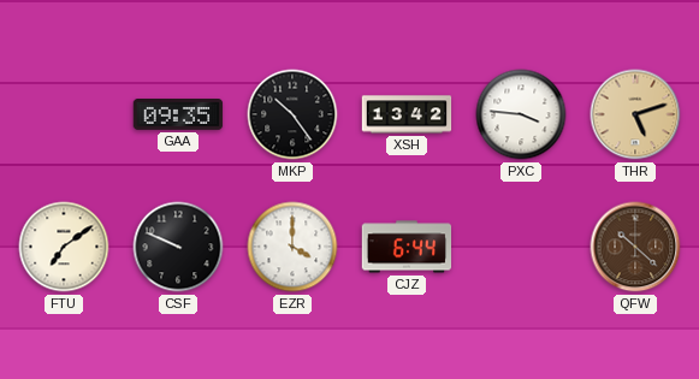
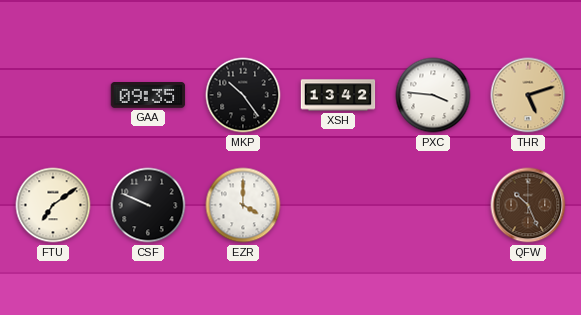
CJZ: 6:44 -> none (407, 247)
QFW: 10:22 -> 10:26 (528, 205)
